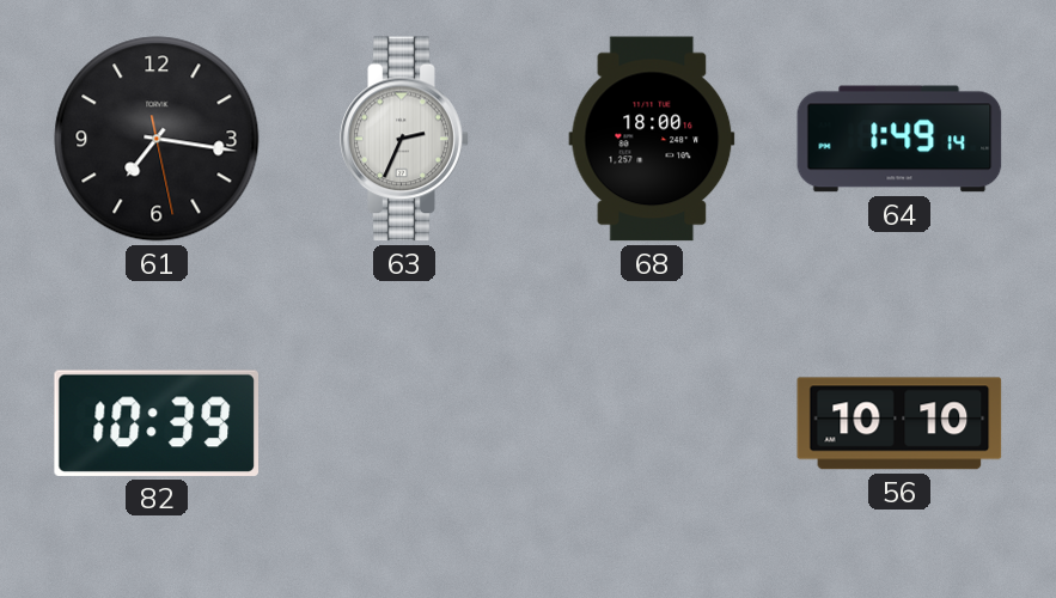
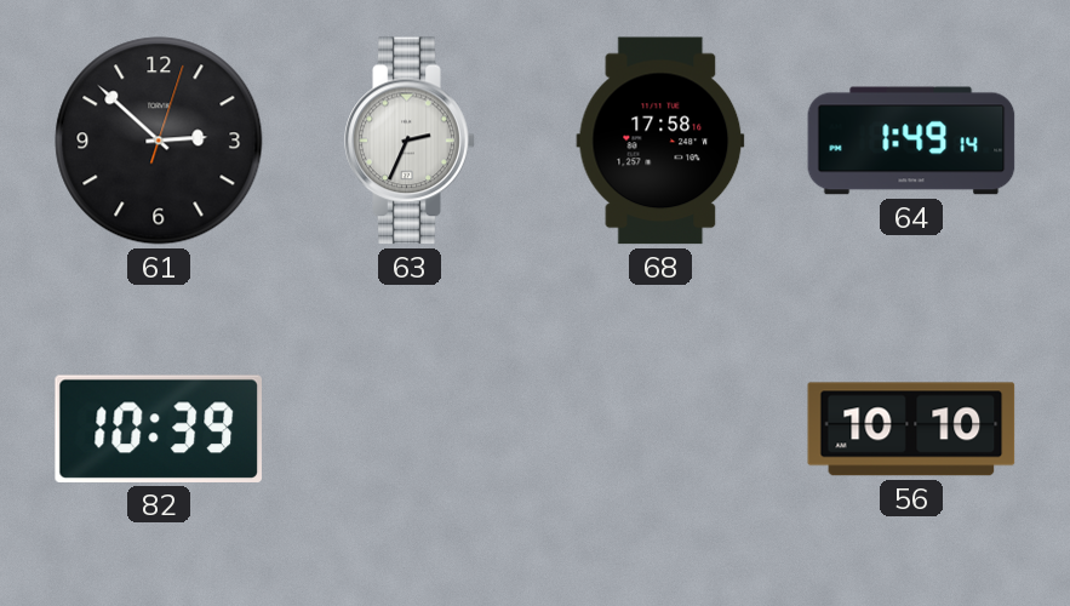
61: 7:16 -> 2:52 (159, 141)
68: 18:00 -> 17:58 (660, 141)
